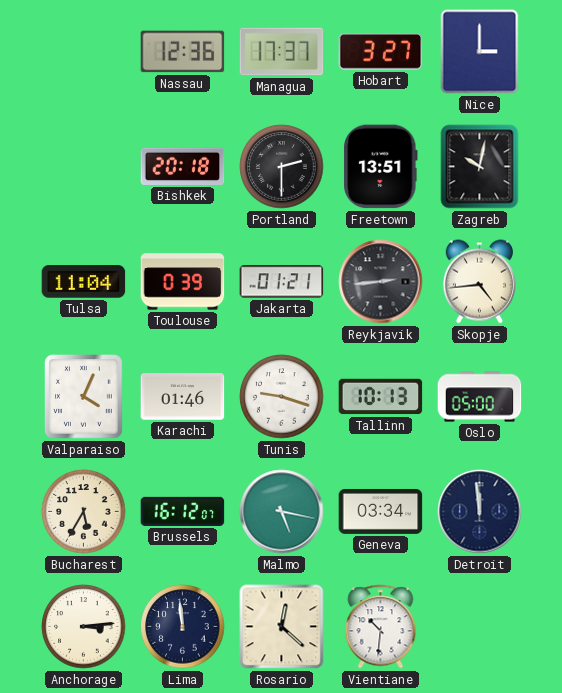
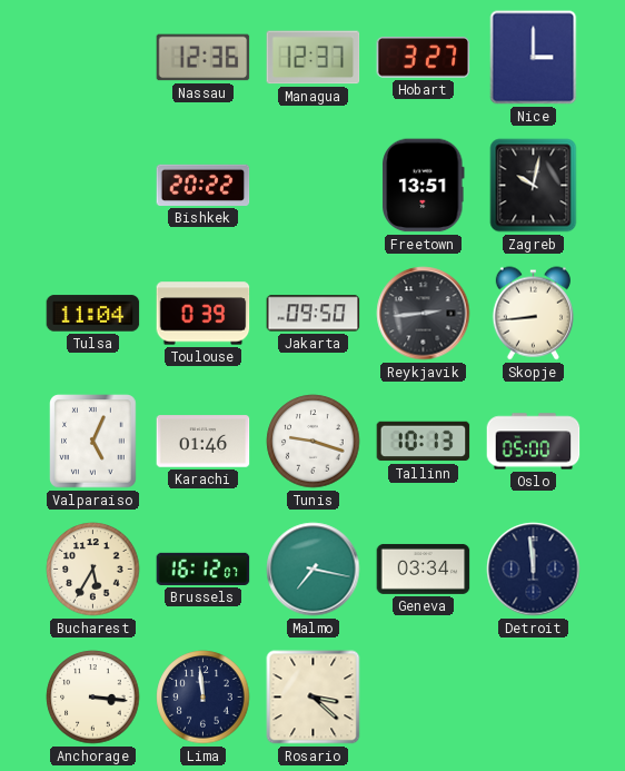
Managua: 17:37 -> 12:37 (314, 58)
Bishkek: 20:18 -> 20:22 (204, 185)
Portland: 2:30 -> none (282, 167)
Jakarta: 01:21 -> 09:50 (314, 314)
Skopje: 4:44 -> 8:44 (533, 314)
Valparaiso: 4:04 -> 5:04 (93, 442)
Malmo: 5:17 -> 7:17 (314, 570)
Anchorage: 3:14 -> 3:16 (93, 698)
Rosario: 12:22 -> 3:22 (314, 698)
Vientiane: 10:31 -> none (381, 627)
